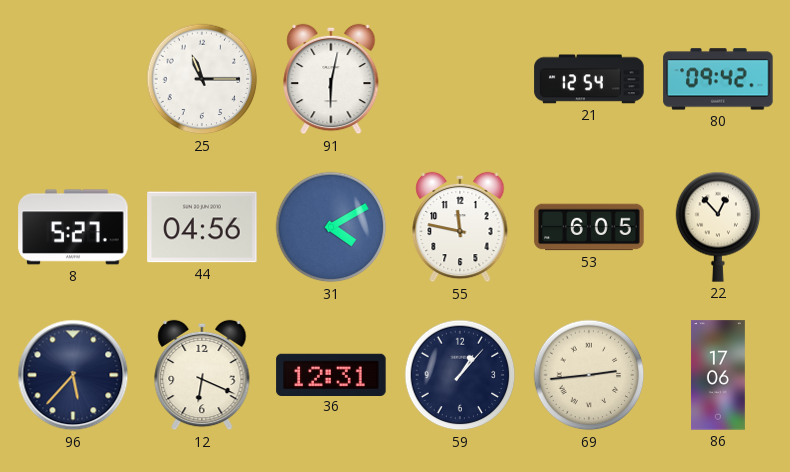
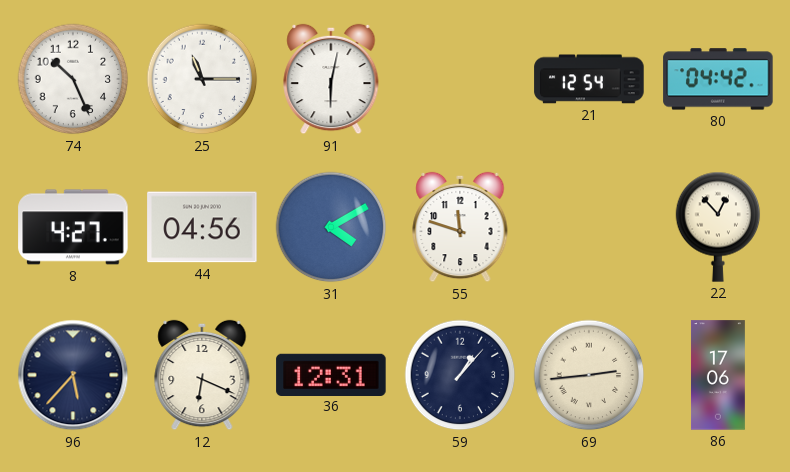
74: none -> 10:26 (73, 79)
80: 09:42 -> 04:42 (718, 79)
8: 5:27 -> 4:27 (73, 227)
55: 11:47 -> 11:48 (460, 227)
53: 6:05 -> none (589, 227)
